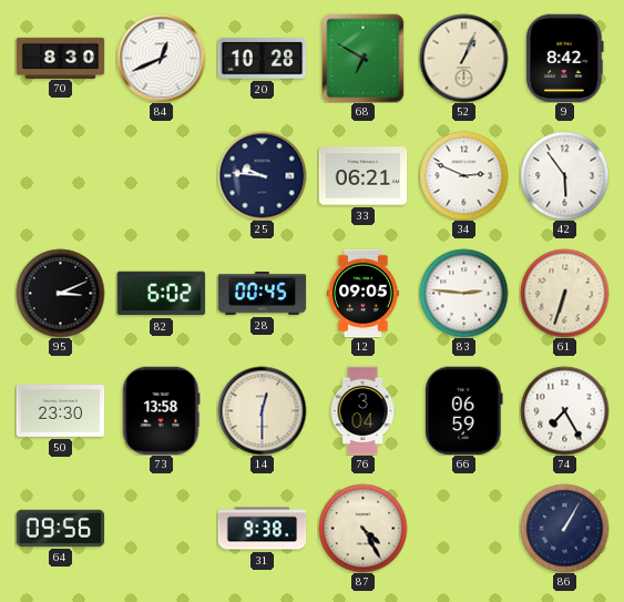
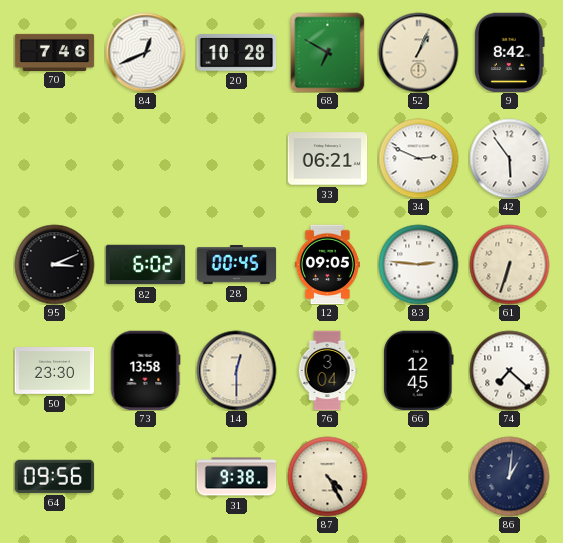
70: 8:30 -> 7:46 (54, 52)
25: 9:46 -> none (262, 175)
66: 06:59 -> 12:45 (419, 370)
74: 7:25 -> 7:22 (509, 370)
86: 1:05 -> 1:01 (509, 476)
